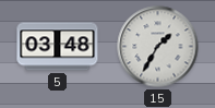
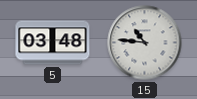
15: 1:35 -> 10:46 (145, 43)
